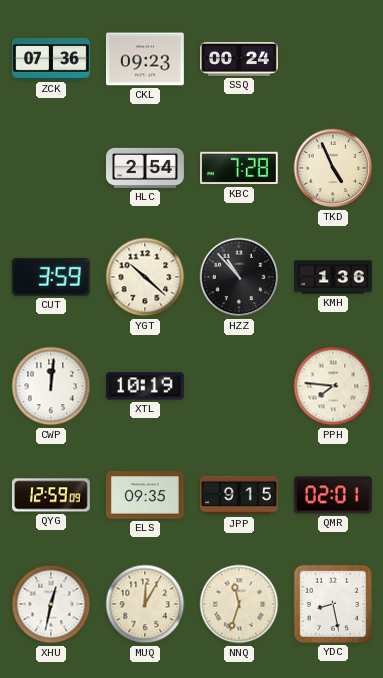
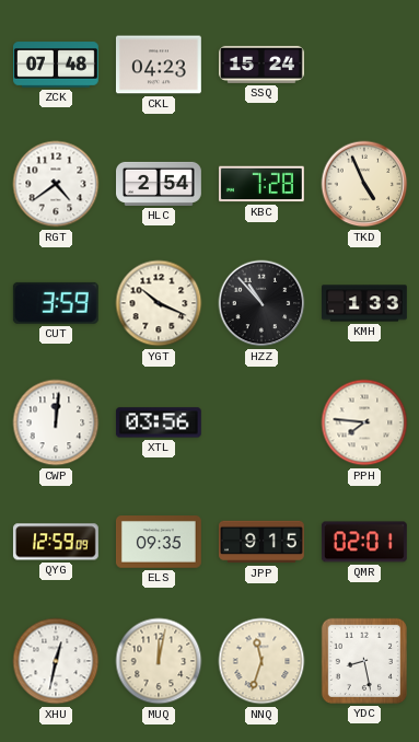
ZCK: 07:36 -> 07:48 (57, 65)
CKL: 09:23 -> 04:23 (159, 65)
SSQ: 00:24 -> 15:24 (263, 65)
RGT: none -> 4:39 (56, 184)
YGT: 10:22 -> 10:19 (159, 303)
KMH: 1:36 -> 1:33 (365, 303)
XTL: 10:19 -> 03:56 (159, 422)
MUQ: 12:05 -> 12:02 (159, 661)
